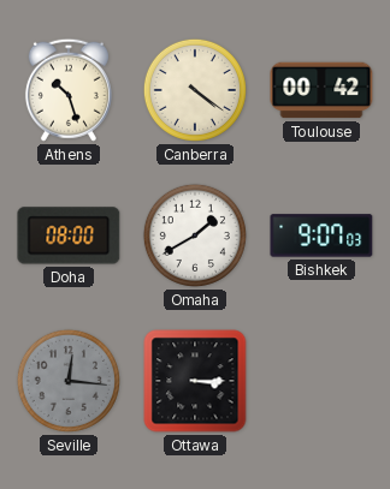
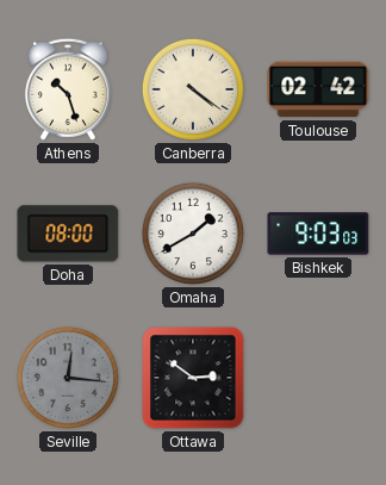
Toulouse: 00:42 -> 02:42 (318, 89)
Bishkek: 9:07 -> 9:03 (318, 234)
Ottawa: 3:15 -> 2:51 (193, 378)
